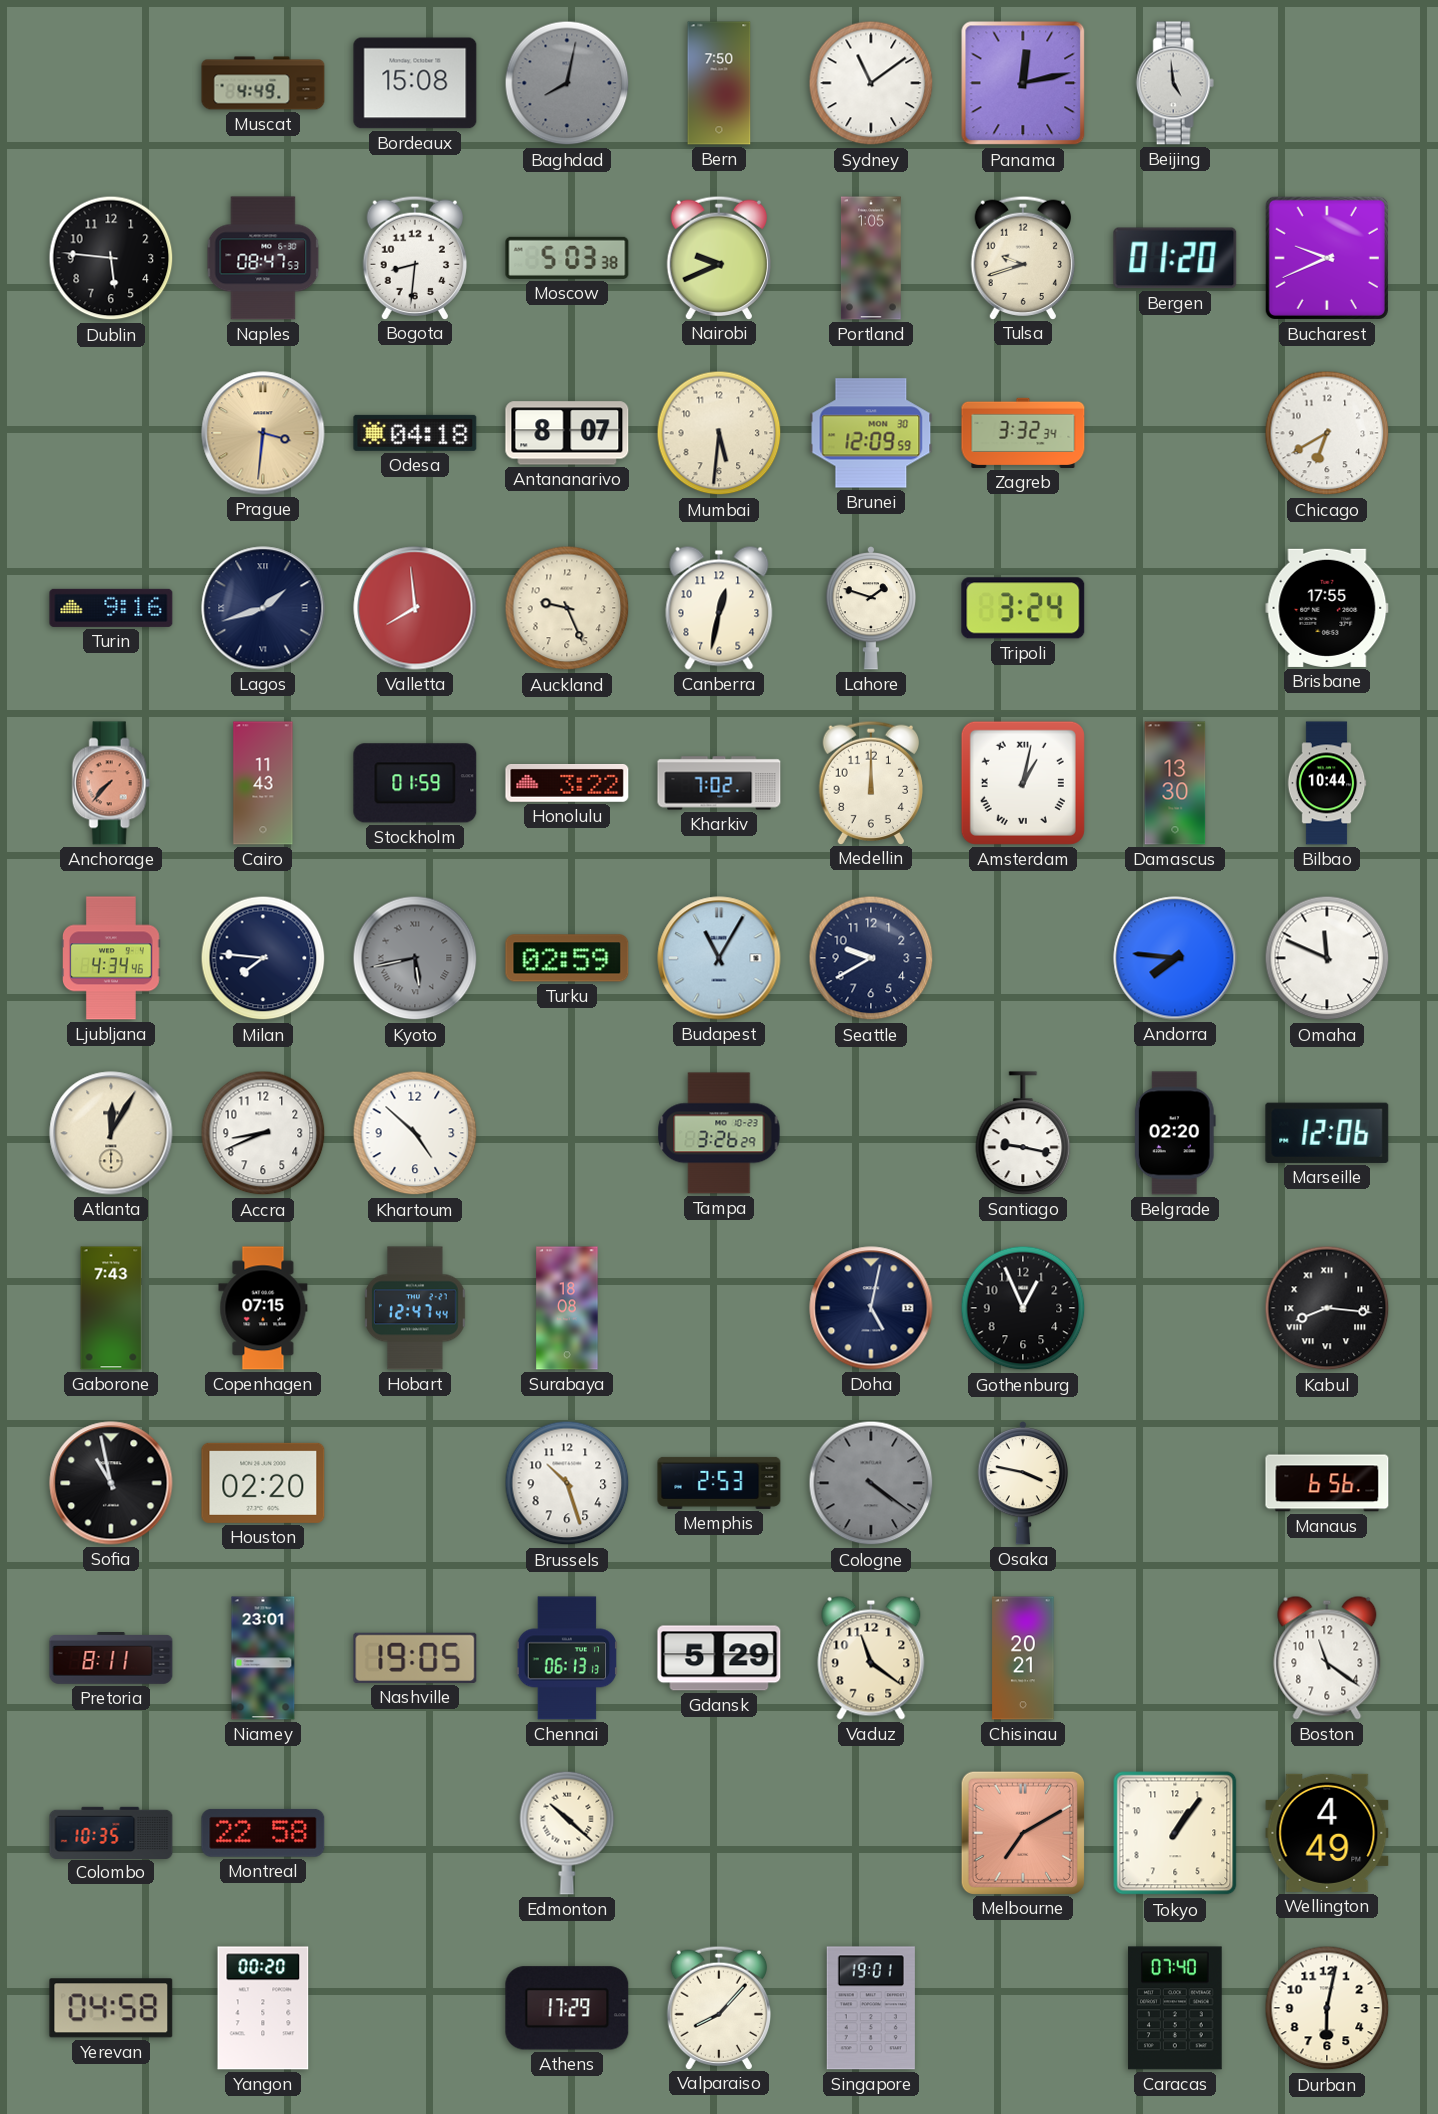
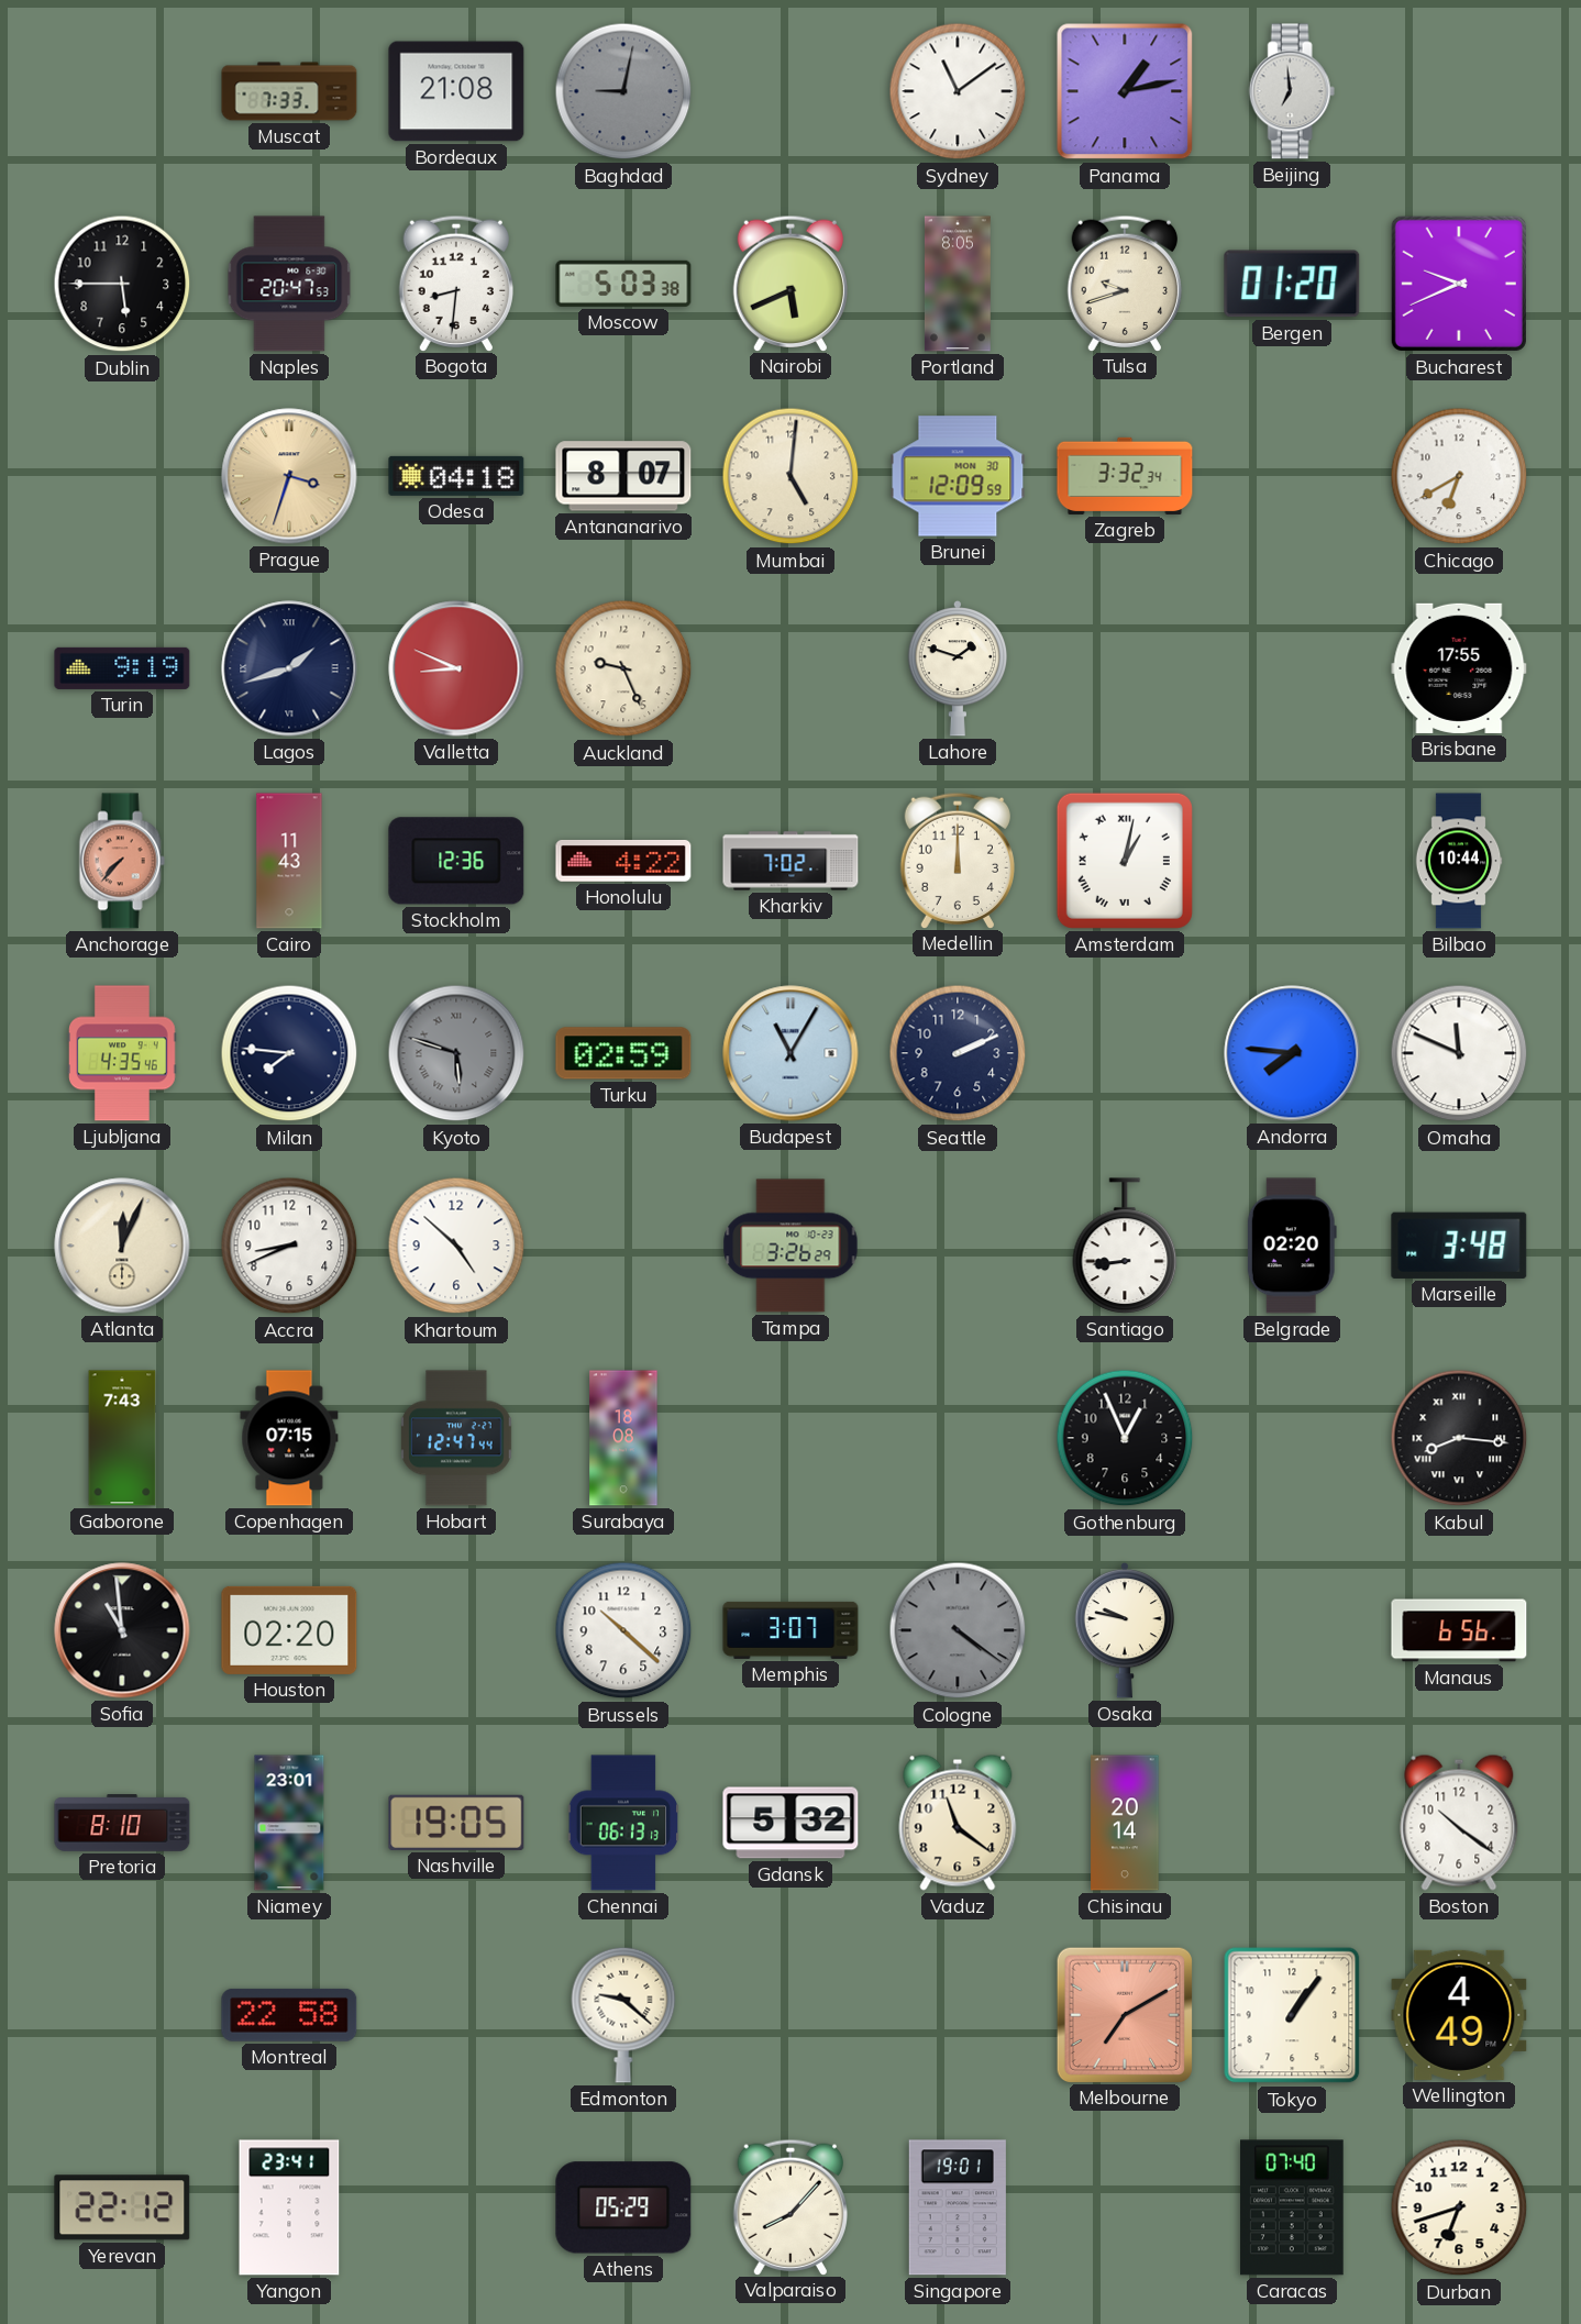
Muscat: 4:49 -> 7:33 (289, 91)
Bordeaux: 15:08 -> 21:08 (456, 91)
Baghdad: 8:02 -> 9:02 (623, 91)
Bern: 7:50 -> none (719, 83)
Panama: 12:13 -> 1:13 (1125, 91)
Beijing: 4:59 -> 6:59 (1292, 91)
Dublin: 5:46 -> 5:45 (122, 284)
Naples: 08:47 -> 20:47 (289, 284)
Nairobi: 9:41 -> 5:41 (790, 283)
Portland: 1:05 -> 8:05 (958, 284)
Prague: 3:31 -> 3:33 (289, 476)
Mumbai: 5:31 -> 5:01 (790, 476)
Turin: 9:16 -> 9:19 (122, 668)
Valletta: 7:59 -> 8:49 (456, 668)
Canberra: 12:32 -> none (719, 608)
Tripoli: 3:24 -> none (1023, 608)
Stockholm: 01:59 -> 12:36 (456, 861)
Honolulu: 3:22 -> 4:22 (623, 862)
Damascus: 13:30 -> none (1175, 783)
Ljubljana: 4:34 -> 4:35 (123, 1053)
Kyoto: 5:43 -> 5:48 (456, 1053)
Seattle: 9:40 -> 2:11 (958, 1053)
Atlanta: 12:05 -> 12:04 (122, 1246)
Santiago: 9:17 -> 8:44 (1125, 1246)
Marseille: 12:06 -> 3:48 (1459, 1246)
Doha: 5:02 -> none (871, 1308)
Sofia: 10:58 -> 10:59 (122, 1630)
Brussels: 10:27 -> 10:22 (623, 1630)
Memphis: 2:53 -> 3:07 (790, 1630)
Osaka: 3:47 -> 9:47 (1124, 1630)
Pretoria: 8:11 -> 8:10 (122, 1824)
Gdansk: 5:29 -> 5:32 (790, 1823)
Chisinau: 20:21 -> 20:14 (1125, 1823)
Boston: 11:21 -> 10:21 (1459, 1823)
Colombo: 10:35 -> none (111, 1832)
Edmonton: 10:22 -> 9:22 (623, 2015)
Yerevan: 04:58 -> 22:12 (122, 2207)
Yangon: 00:20 -> 23:41 (289, 2207)
Athens: 17:29 -> 05:29 (623, 2207)
Durban: 6:02 -> 6:42 (1459, 2207)
